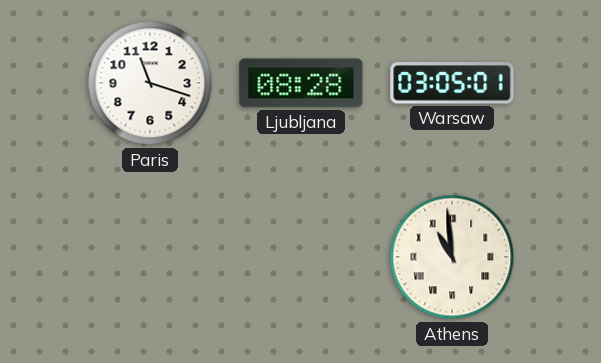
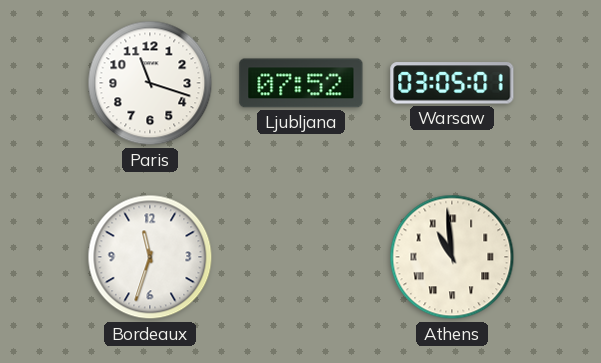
Ljubljana: 08:28 -> 07:52 (301, 83)
Bordeaux: none -> 11:33 (150, 257)
